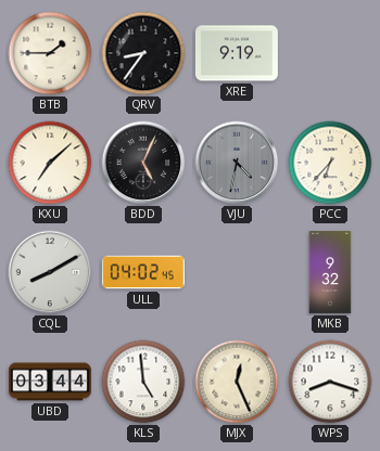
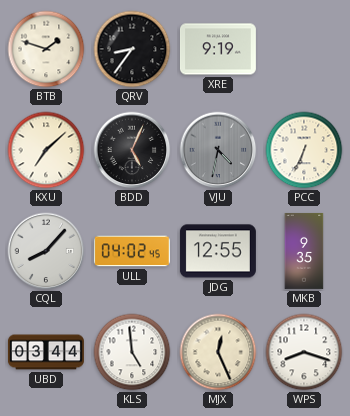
BTB: 1:45 -> 1:48 (46, 49)
PCC: 6:37 -> 6:34 (304, 150)
CQL: 8:10 -> 8:07 (46, 251)
JDG: none -> 12:55 (218, 251)
MKB: 9:32 -> 9:35 (304, 251)
